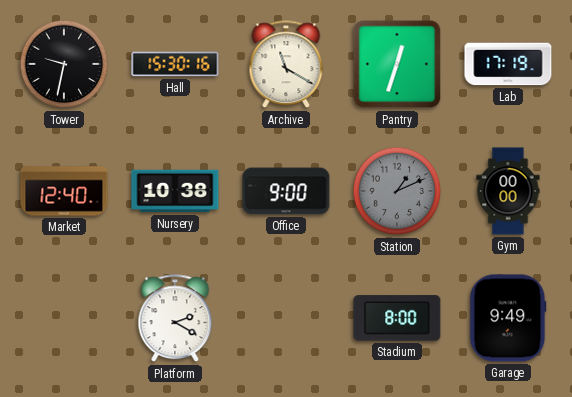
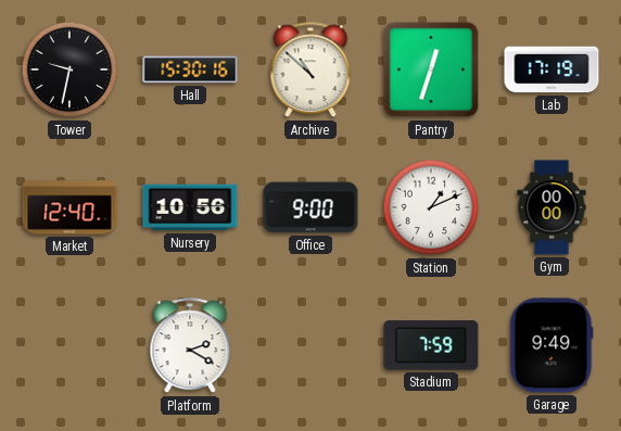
Archive: 11:20 -> 10:52 (310, 71)
Nursery: 10:38 -> 10:56 (190, 207)
Station dial: grey -> white (431, 207)
Stadium: 8:00 -> 7:59 (431, 345)
